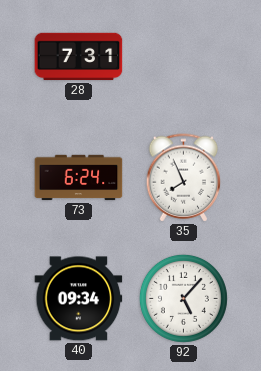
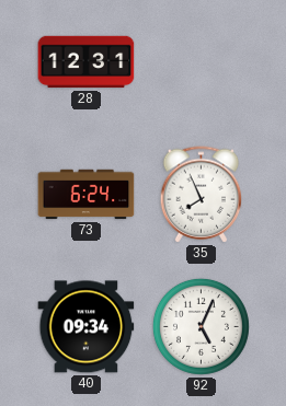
28: 7:31 -> 12:31 (87, 62)
92: 5:07 -> 5:04 (201, 326)
